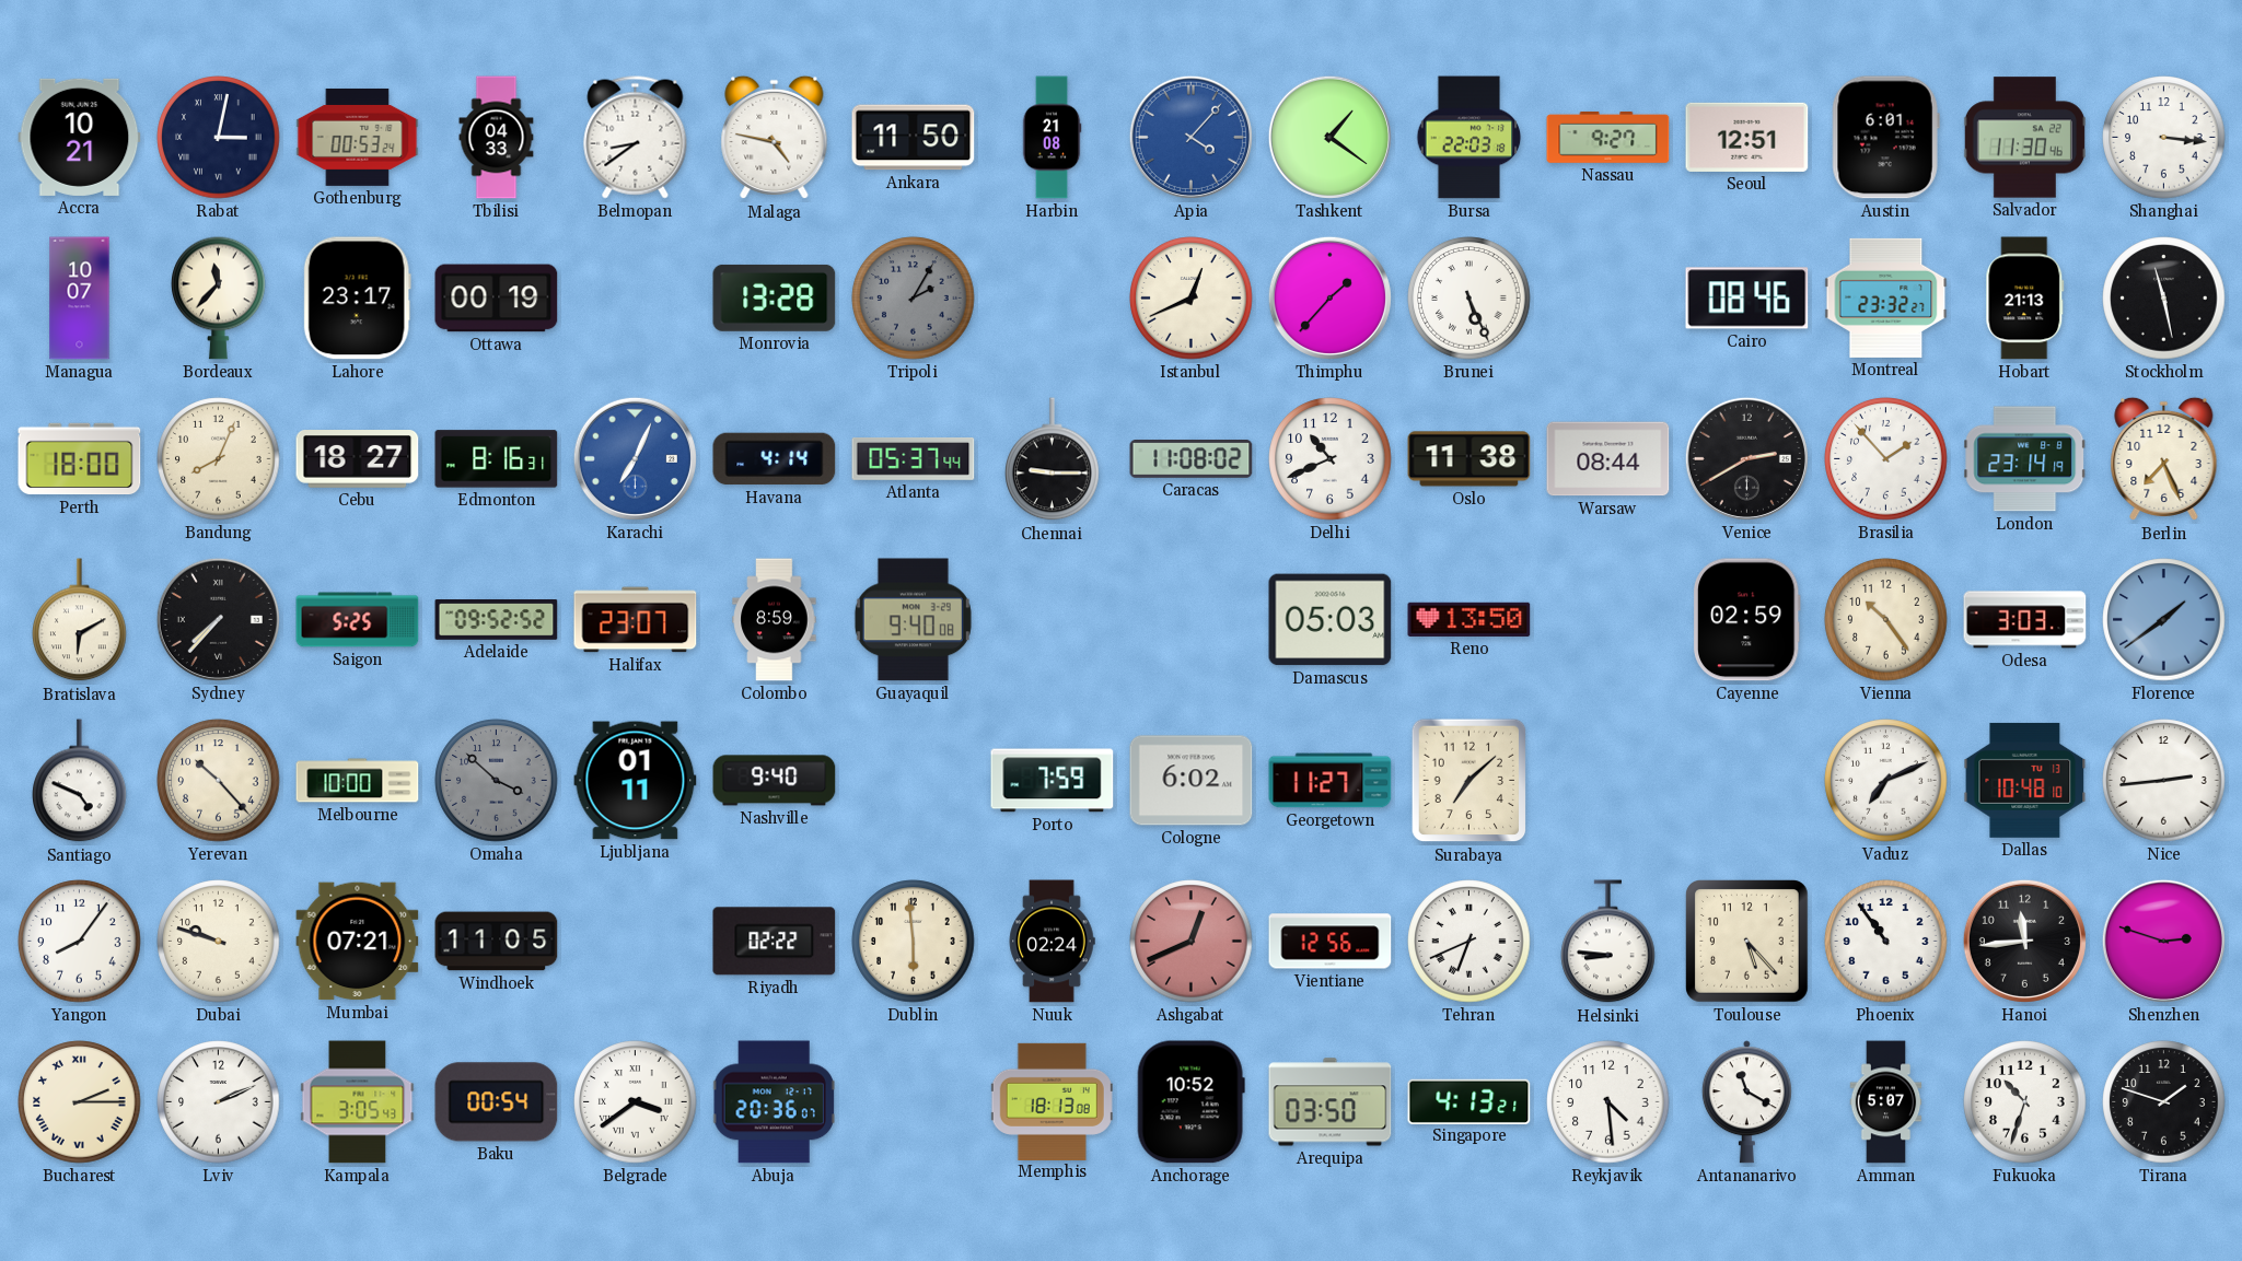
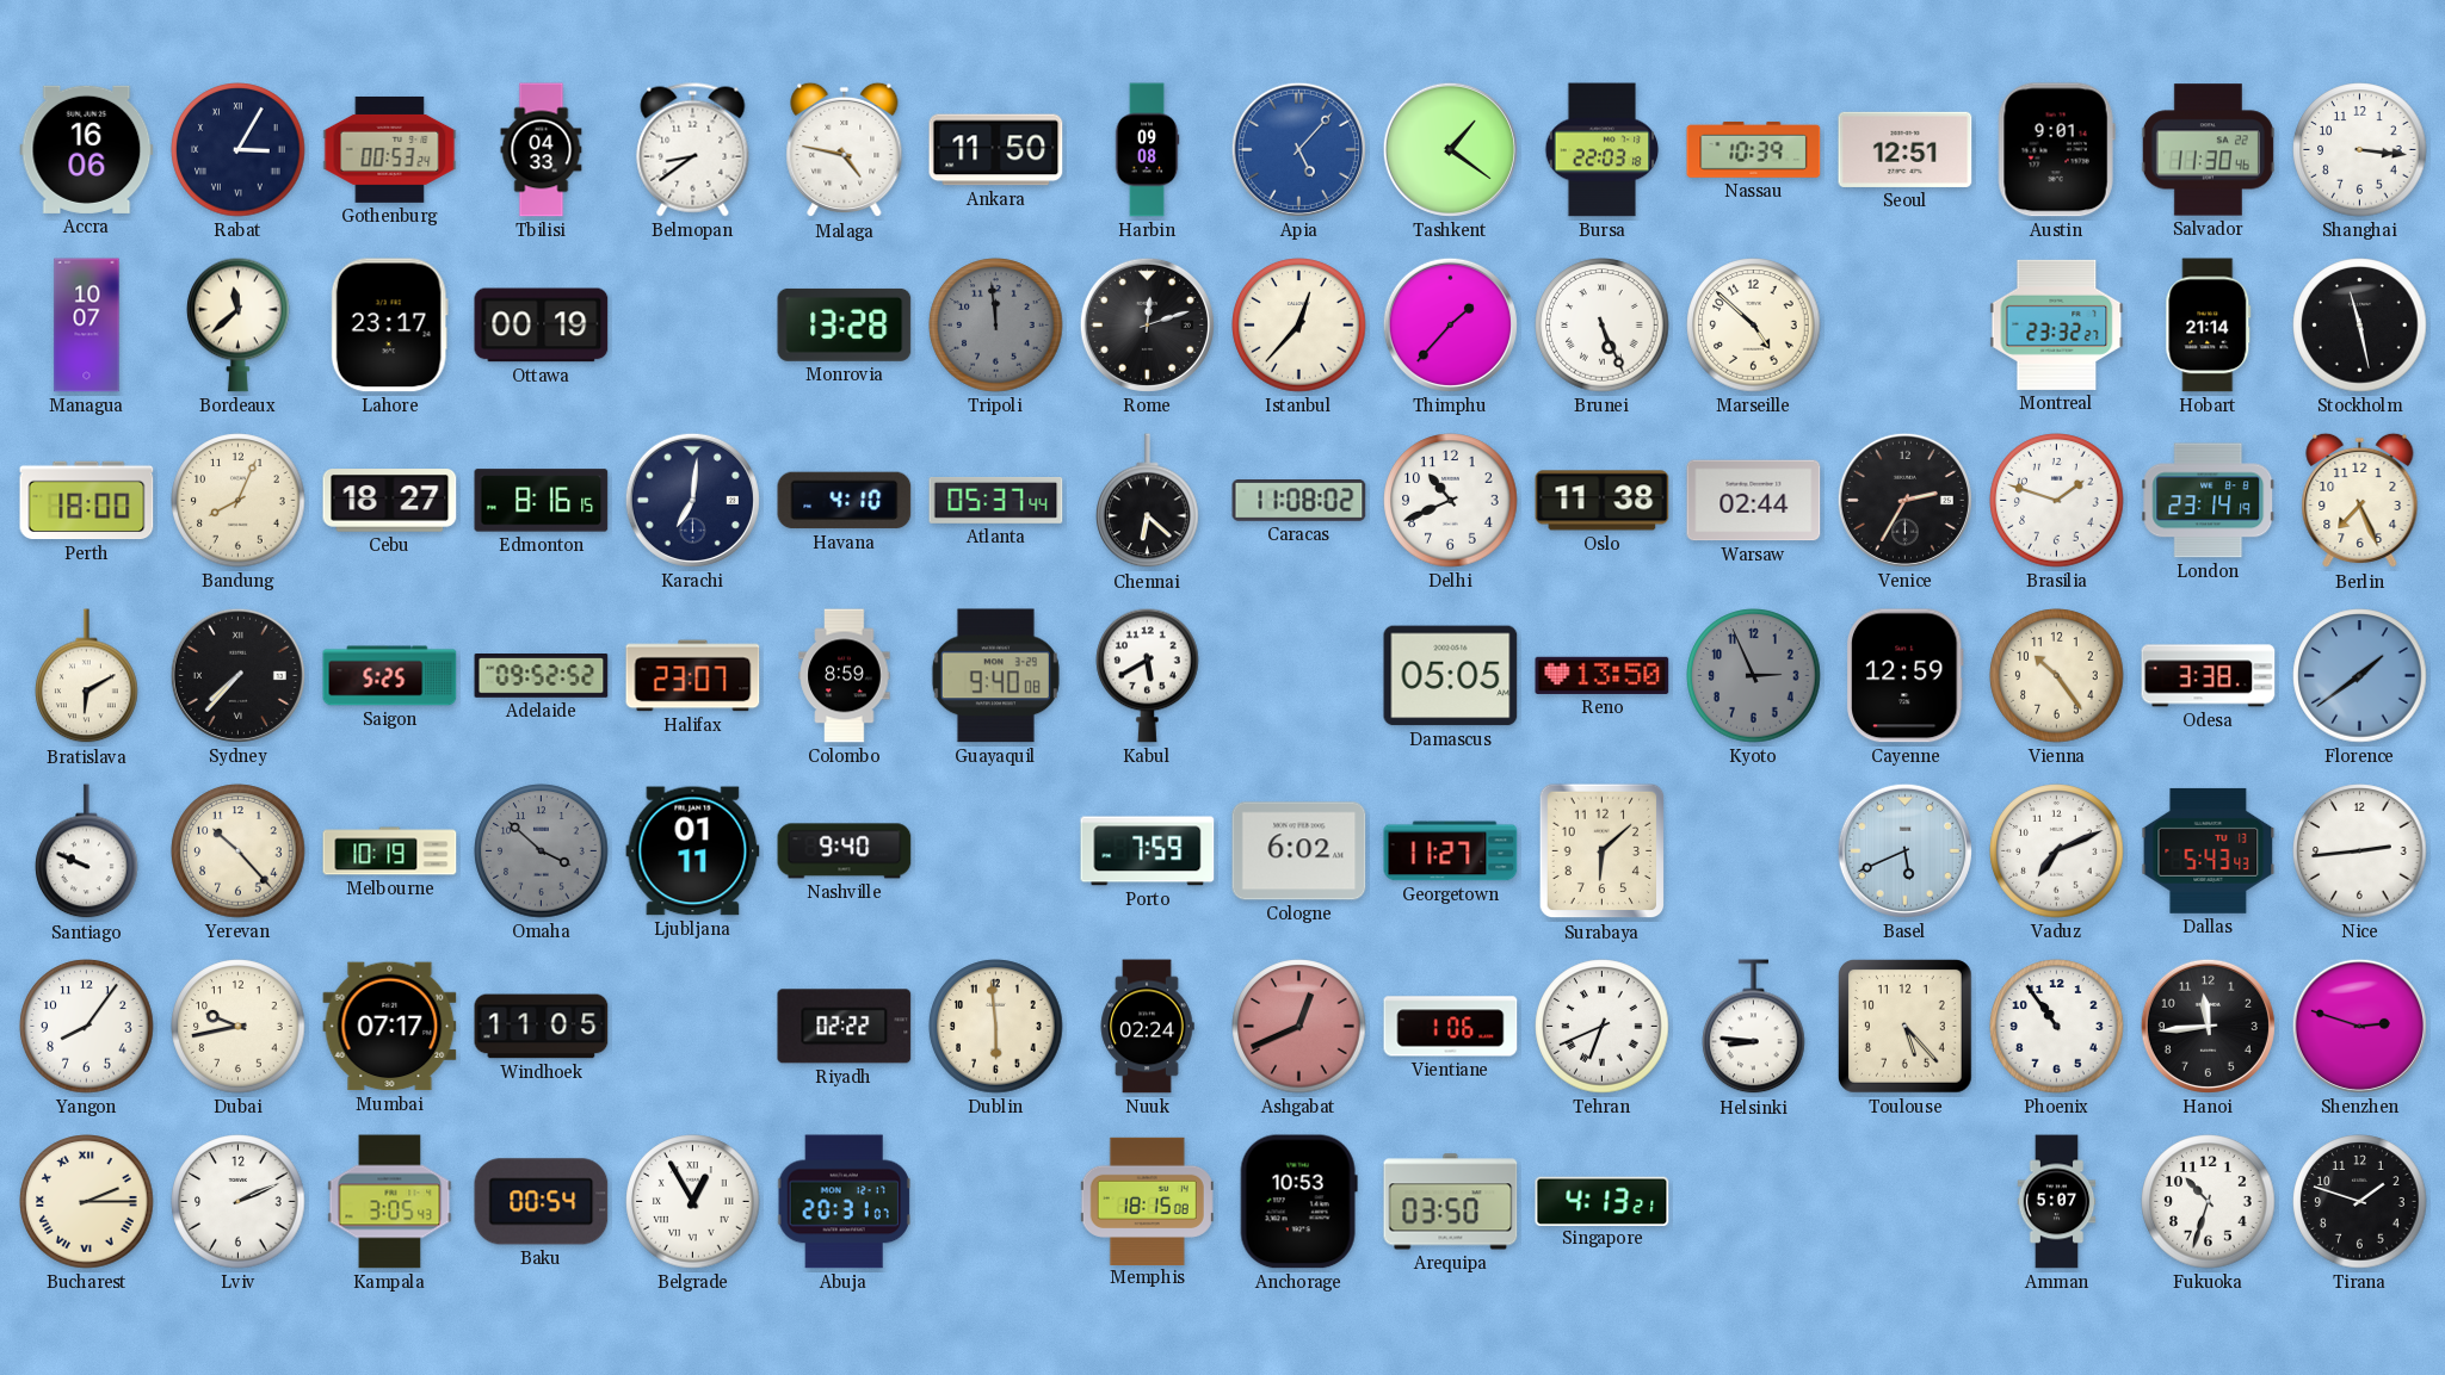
Accra: 10:21 -> 16:06 (87, 149)
Rabat: 3:02 -> 3:05 (239, 150)
Harbin: 21:08 -> 09:08 (1147, 150)
Apia: 4:07 -> 5:07 (1298, 149)
Nassau: 9:27 -> 10:39 (1754, 150)
Austin: 6:01 -> 9:01 (2056, 150)
Bordeaux: 11:37 -> 11:38 (239, 324)
Tripoli: 2:05 -> 11:59 (996, 326)
Rome: none -> 12:12 (1147, 324)
Istanbul: 12:41 -> 12:37 (1299, 326)
Marseille: none -> 4:52 (1754, 326)
Cairo: 08:46 -> none (1747, 299)
Hobart: 21:13 -> 21:14 (2209, 326)
Edmonton: 8:16:31 -> 8:16:15 (542, 501)
Karachi: 7:04 -> 7:01 (692, 500)
Karachi dial: blue -> navy (692, 500)
Havana: 4:14 -> 4:10 (845, 501)
Chennai: 9:15 -> 6:22 (1148, 501)
Warsaw: 08:44 -> 02:44 (1754, 501)
Venice: 2:40 -> 2:35 (1904, 500)
Brasilia: 1:53 -> 1:48 (2057, 501)
Kabul: none -> 5:40 (1148, 675)
Damascus: 05:03 -> 05:05 (1451, 676)
Kyoto: none -> 2:56 (1754, 676)
Cayenne: 02:59 -> 12:59 (1904, 676)
Odesa: 3:03 -> 3:38 (2209, 676)
Santiago: 4:49 -> 9:49 (87, 851)
Melbourne: 10:00 -> 10:19 (390, 851)
Surabaya: 7:08 -> 6:08 (1603, 851)
Basel: none -> 5:41 (1904, 850)
Dallas: 10:48 -> 5:43 (2209, 850)
Dubai: 9:48 -> 9:43 (239, 1027)
Mumbai: 07:21 -> 07:17 (390, 1027)
Vientiane: 12:56 -> 1:06 (1451, 1027)
Belgrade: 3:39 -> 12:55 (693, 1202)
Abuja: 20:36 -> 20:31 (844, 1202)
Memphis: 18:13 -> 18:15 (1147, 1201)
Anchorage: 10:52 -> 10:53 (1298, 1202)
Reykjavik: 4:29 -> none (1608, 1102)
Antananarivo: 11:20 -> none (1746, 1102)
